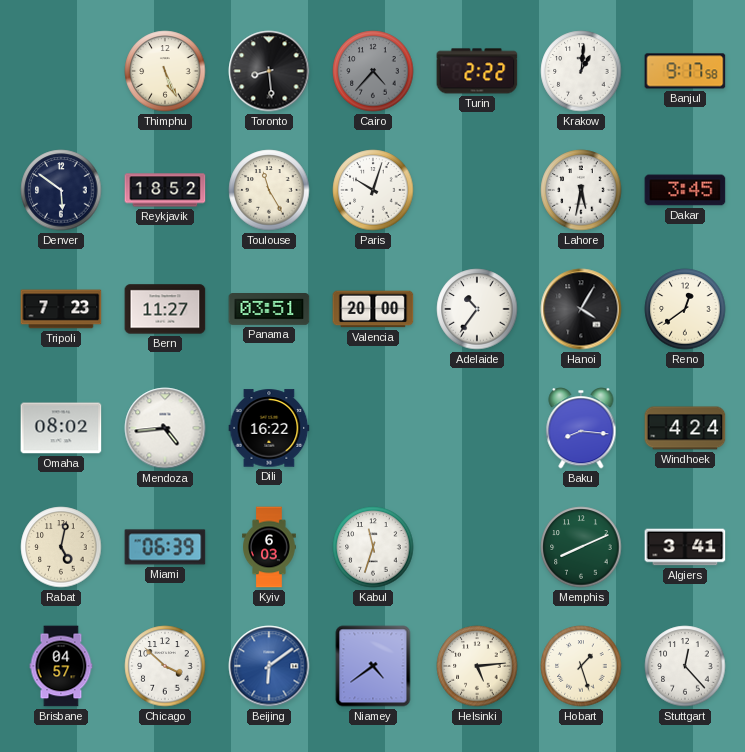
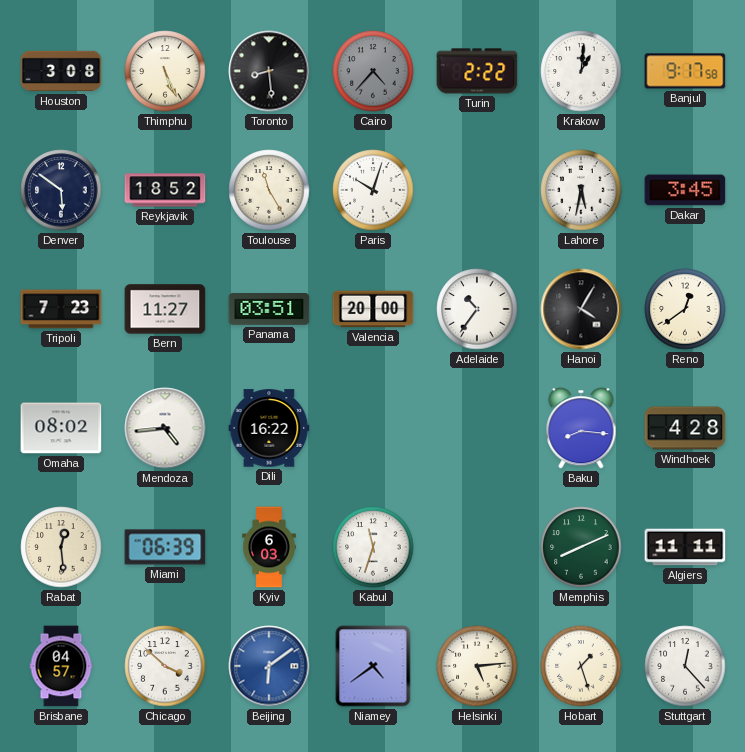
Houston: none -> 3:08 (61, 71)
Windhoek: 4:24 -> 4:28 (685, 428)
Rabat: 5:02 -> 12:29 (61, 547)
Algiers: 3:41 -> 11:11 (685, 547)
